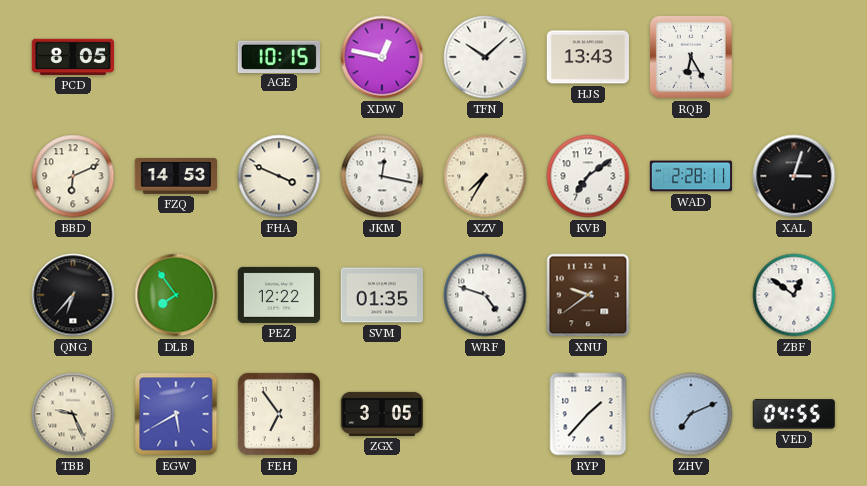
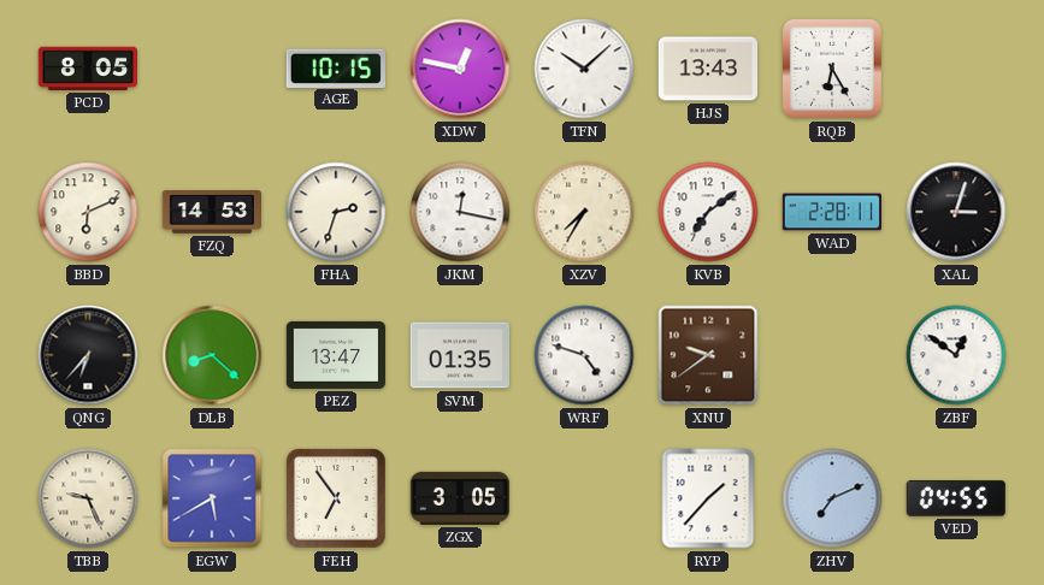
FHA: 3:49 -> 2:33 (336, 212)
DLB: 7:54 -> 8:22 (212, 355)
PEZ: 12:22 -> 13:47 (335, 355)
